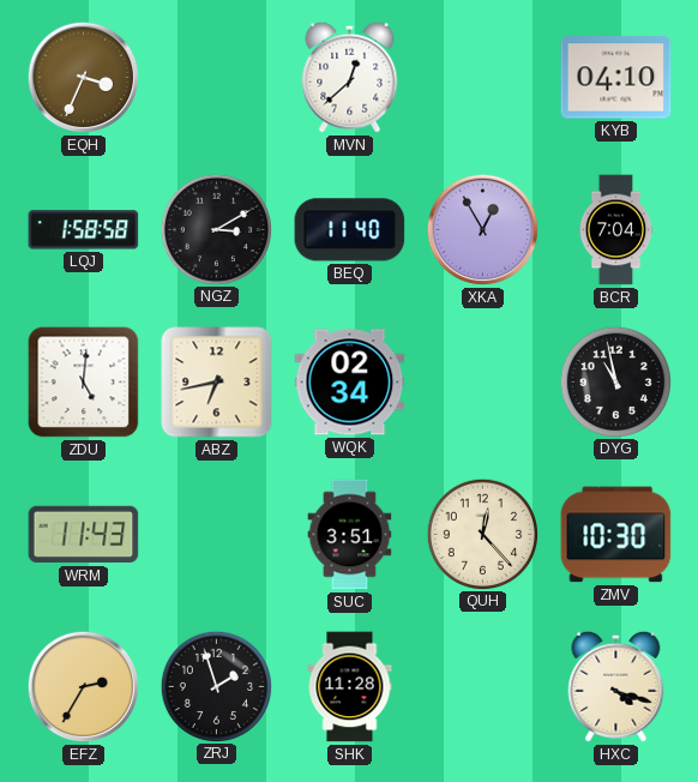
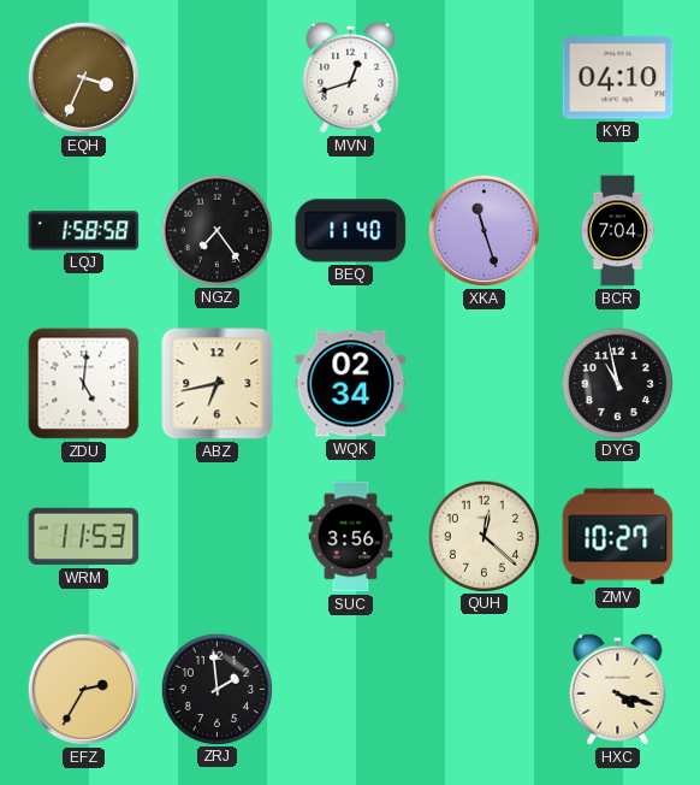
MVN: 12:38 -> 12:42 (351, 77)
NGZ: 3:10 -> 7:24 (216, 230)
XKA: 12:55 -> 11:27 (485, 231)
WRM: 11:43 -> 11:53 (84, 537)
SUC: 3:51 -> 3:56 (351, 537)
QUH: 12:23 -> 12:22 (484, 536)
ZMV: 10:30 -> 10:27 (618, 537)
ZRJ: 1:57 -> 1:59 (216, 689)
SHK: 11:28 -> none (350, 687)
